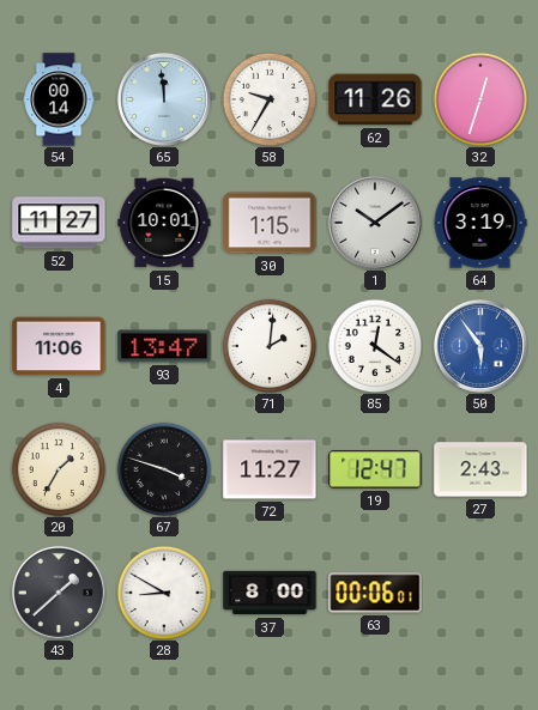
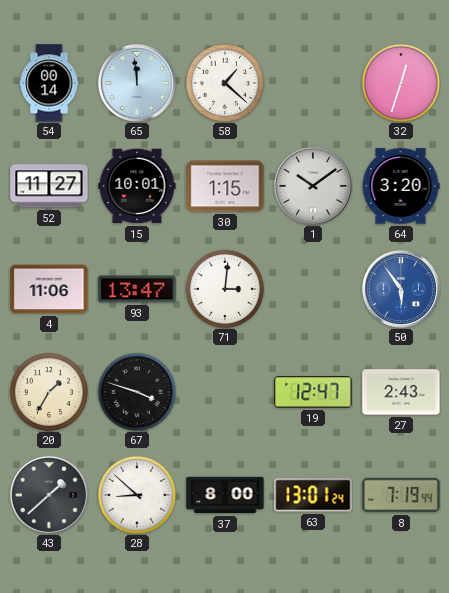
58: 9:35 -> 1:22 (225, 83)
62: 11:26 -> none (375, 99)
64: 3:19 -> 3:20 (401, 186)
71: 2:01 -> 3:01 (225, 289)
85: 12:21 -> none (375, 346)
72: 11:27 -> none (270, 469)
28: 8:50 -> 8:52 (137, 495)
63: 00:06 -> 13:01 (313, 495)
8: none -> 7:19 (401, 495)
